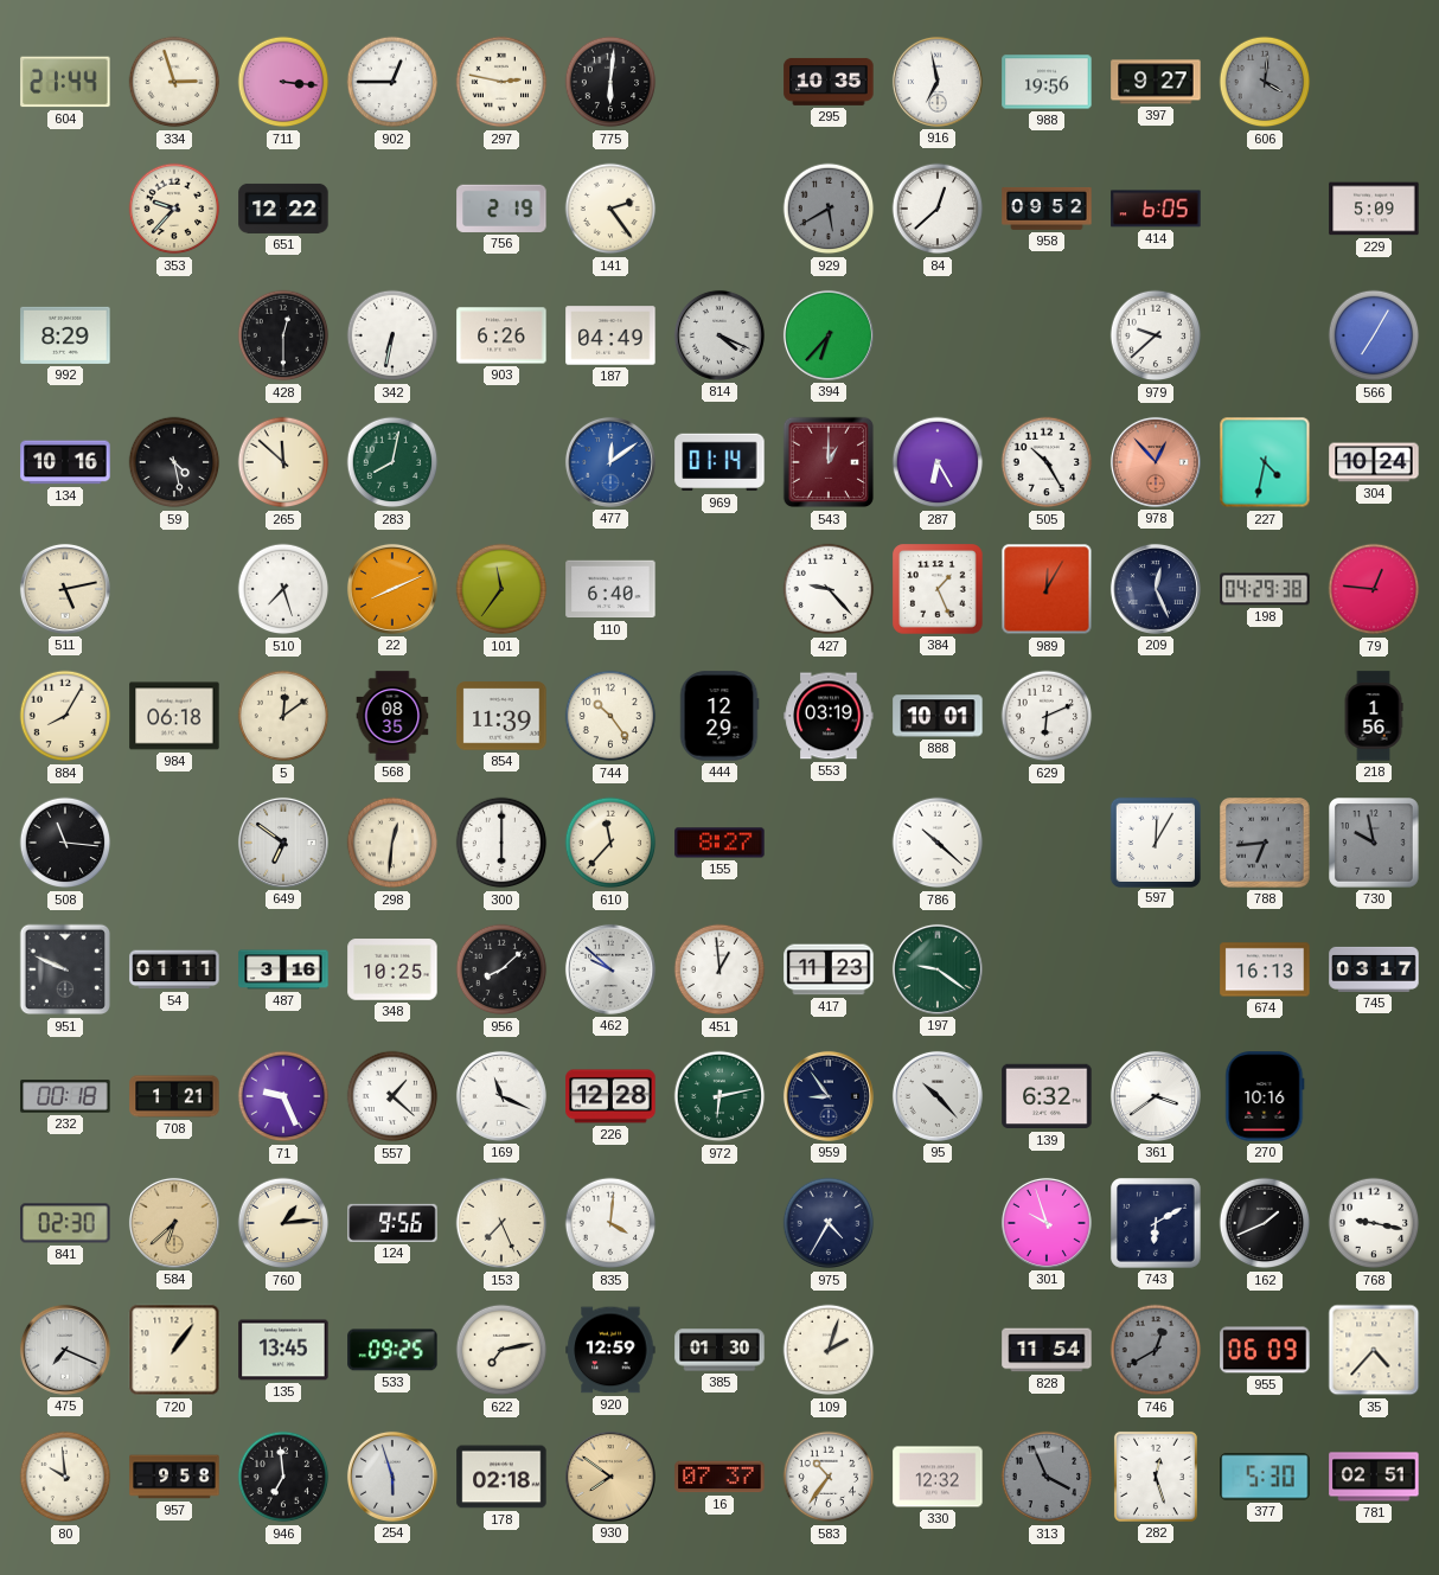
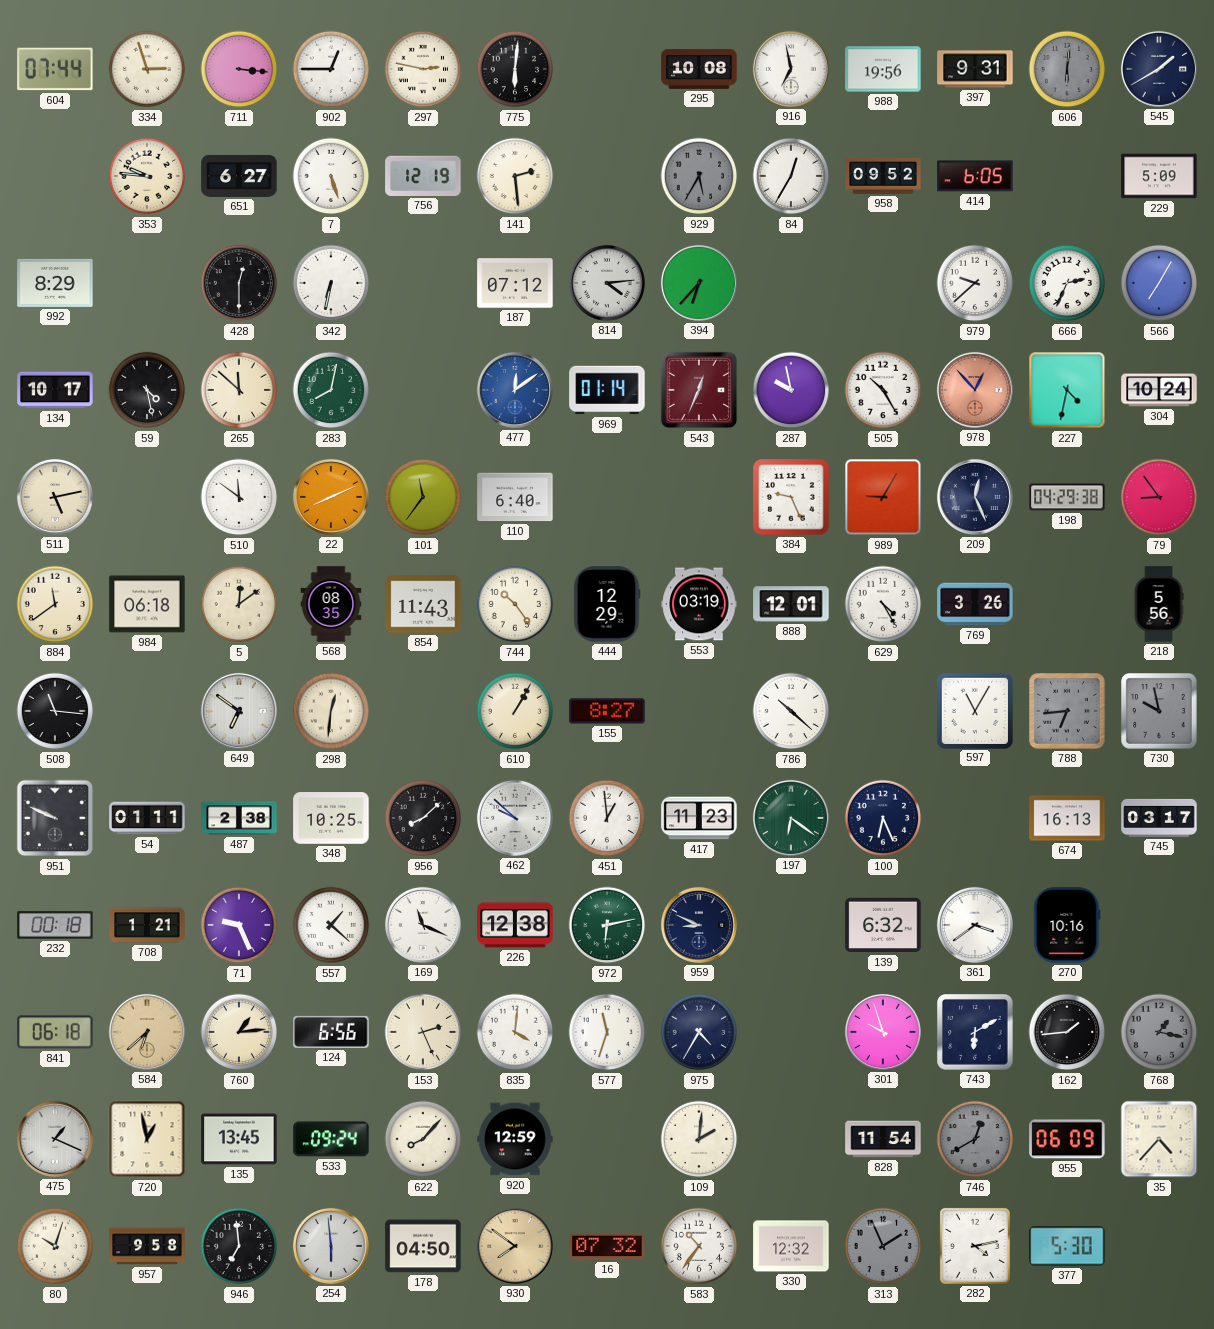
604: 21:44 -> 07:44 (55, 69)
295: 10:35 -> 10:08 (699, 69)
397: 9:27 -> 9:31 (975, 69)
606: 4:01 -> 6:01 (1067, 69)
545: none -> 1:40 (1159, 69)
353: 9:37 -> 9:46 (147, 176)
651: 12:22 -> 6:27 (239, 176)
7: none -> 5:27 (331, 176)
756: 2:19 -> 12:19 (423, 176)
141: 2:24 -> 2:29 (515, 176)
929: 5:40 -> 5:35 (699, 176)
84: 12:38 -> 12:35 (791, 176)
903: 6:26 -> none (501, 335)
187: 04:49 -> 07:12 (515, 283)
814: 4:19 -> 4:14 (607, 283)
666: none -> 2:34 (1067, 283)
134: 10:16 -> 10:17 (55, 390)
543: 1:00 -> 12:34 (699, 390)
287: 6:25 -> 9:58 (791, 390)
510: 7:27 -> 11:51 (239, 497)
427: 9:23 -> none (829, 589)
384: 1:26 -> 9:26 (792, 498)
989: 12:05 -> 9:05 (883, 497)
79: 12:46 -> 8:54 (1159, 497)
884: 8:05 -> 11:39 (55, 604)
854: 11:39 -> 11:43 (423, 604)
888: 10:01 -> 12:01 (791, 604)
629: 6:11 -> 4:25 (883, 604)
769: none -> 3:26 (975, 604)
218: 1:56 -> 5:56 (1159, 604)
300: 6:00 -> none (501, 843)
610: 11:37 -> 1:05 (515, 711)
597: 12:05 -> 11:05 (974, 710)
487: 3:16 -> 2:38 (239, 818)
197: 9:21 -> 6:21 (791, 818)
100: none -> 6:26 (883, 818)
226: 12:28 -> 12:38 (515, 925)
959: 8:54 -> 8:49 (699, 925)
95: 10:23 -> none (938, 1096)
841: 02:30 -> 06:18 (55, 1032)
124: 9:56 -> 6:56 (331, 1032)
153: 7:26 -> 2:26 (423, 1032)
577: none -> 11:33 (607, 1032)
162: 1:41 -> 1:44 (1067, 1032)
768: 9:17 -> 1:17 (1159, 1032)
768 dial: white -> grey (1159, 1032)
475: 7:19 -> 1:19 (55, 1139)
720: 1:06 -> 12:58 (147, 1139)
533: 09:25 -> 09:24 (331, 1139)
622: 7:13 -> 8:07 (423, 1139)
385: 01:30 -> none (719, 1350)
109: 2:03 -> 2:01 (699, 1139)
80: 9:59 -> 10:03 (55, 1246)
254: 5:57 -> 5:59 (331, 1246)
178: 02:18 -> 04:50 (423, 1246)
16: 07:37 -> 07:32 (607, 1246)
313: 3:56 -> 1:56 (883, 1246)
282: 12:27 -> 4:13 (975, 1246)
781: 02:51 -> none (1374, 1477)
